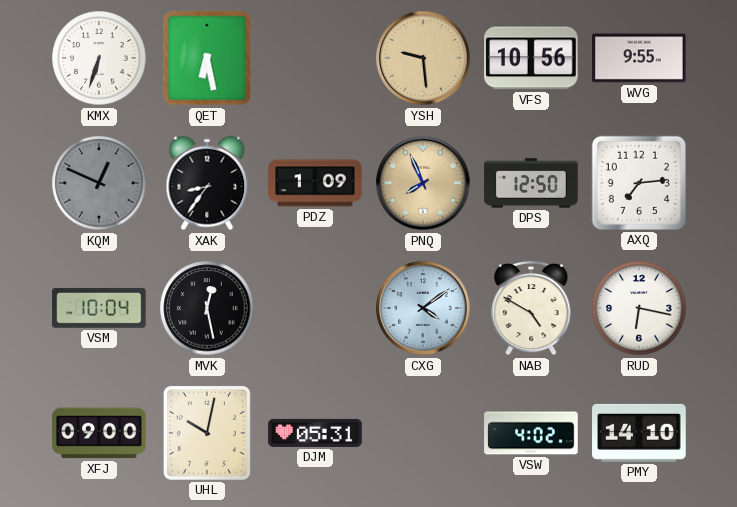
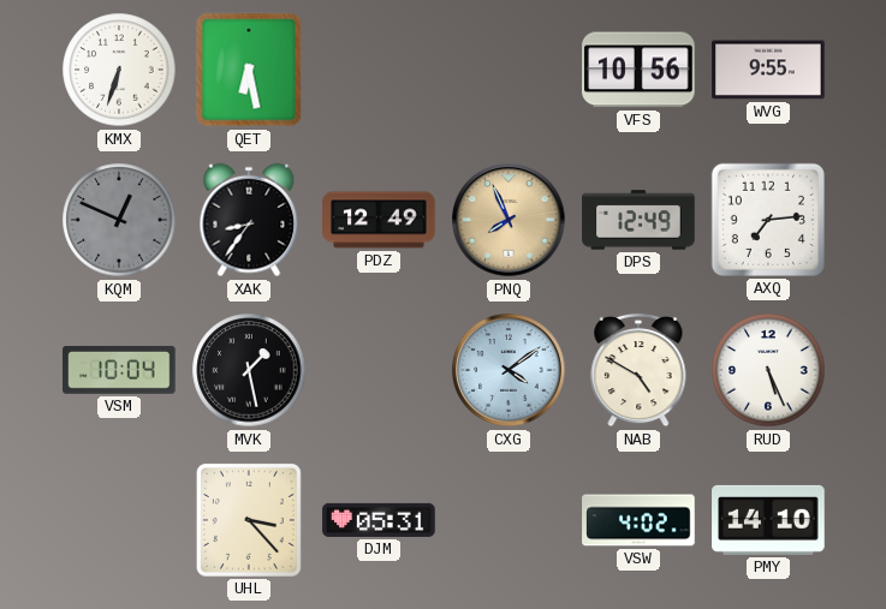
YSH: 9:29 -> none (423, 58)
PDZ: 1:09 -> 12:49 (379, 220)
DPS: 12:50 -> 12:49 (638, 220)
MVK: 12:28 -> 1:28 (249, 370)
RUD: 6:17 -> 5:26 (768, 370)
XFJ: 09:00 -> none (99, 433)
UHL: 10:02 -> 3:23 (249, 520)
